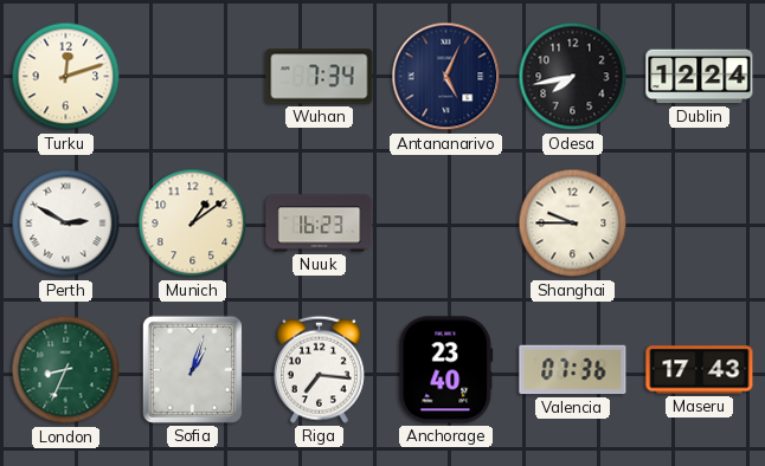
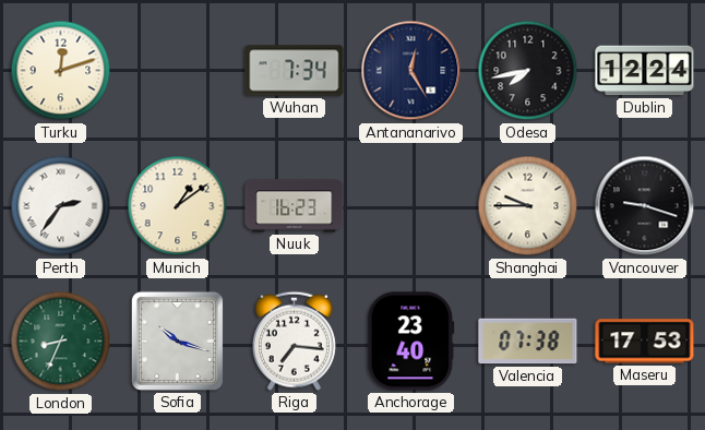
Antananarivo: 5:04 -> 12:25 (411, 71)
Perth: 2:50 -> 2:36 (61, 206)
Vancouver: none -> 9:18 (645, 206)
Sofia: 1:03 -> 10:18 (177, 341)
Valencia: 07:36 -> 07:38 (528, 342)
Maseru: 17:43 -> 17:53 (645, 342)
